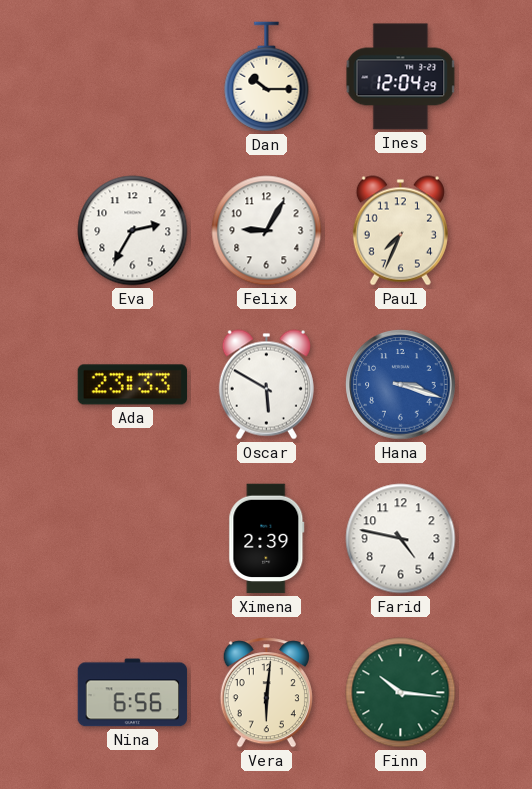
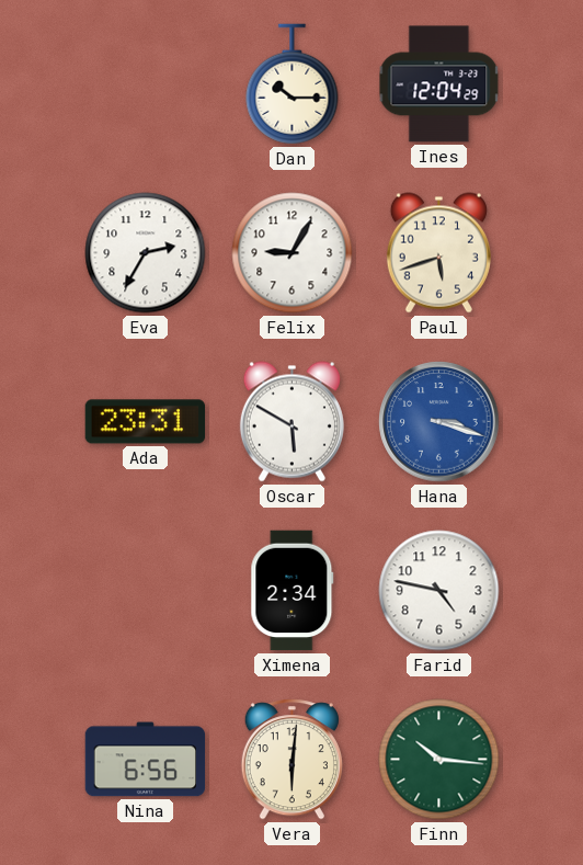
Paul: 7:34 -> 5:42 (438, 253)
Ada: 23:33 -> 23:31 (146, 422)
Ximena: 2:39 -> 2:34 (293, 591)
